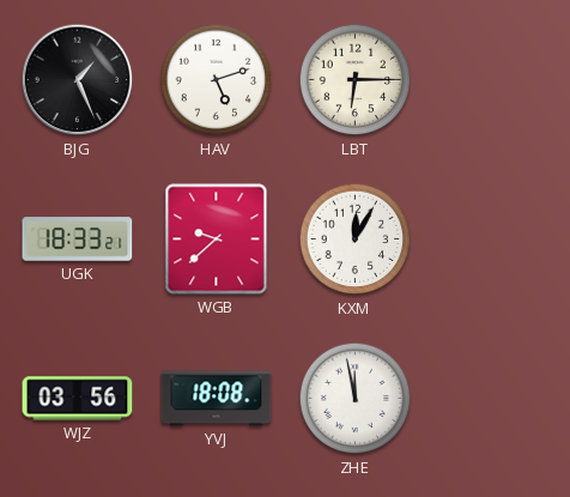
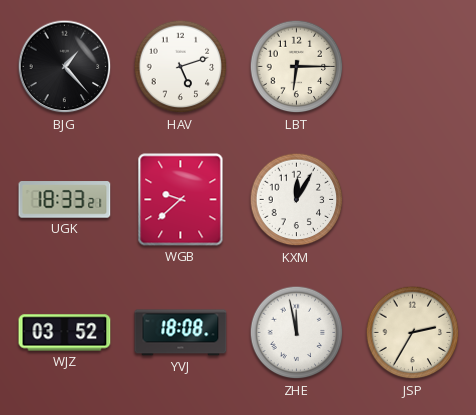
BJG: 1:26 -> 1:23 (65, 67)
WJZ: 03:56 -> 03:52 (65, 333)
JSP: none -> 2:35 (413, 333)
